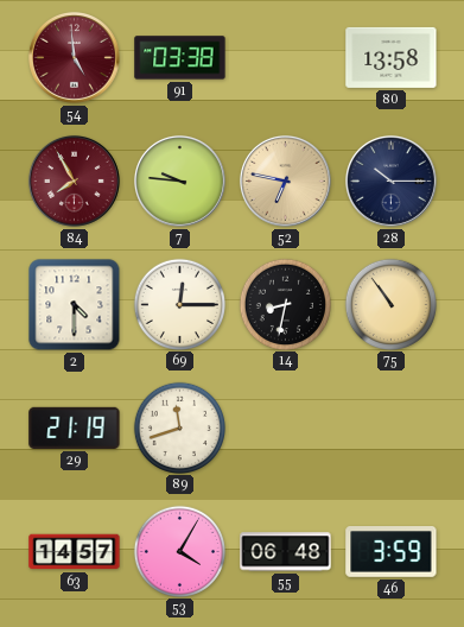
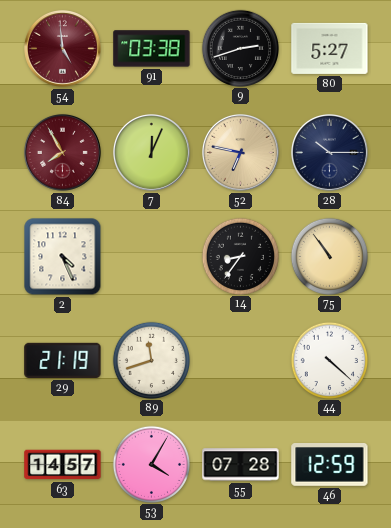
9: none -> 2:42 (240, 48)
80: 13:58 -> 5:27 (330, 48)
7: 9:46 -> 12:04 (151, 152)
2: 4:30 -> 4:26 (63, 257)
69: 12:15 -> none (179, 304)
14: 8:32 -> 8:36 (240, 256)
44: none -> 4:22 (329, 360)
55: 06:48 -> 07:28 (241, 465)
46: 3:59 -> 12:59 (330, 465)
